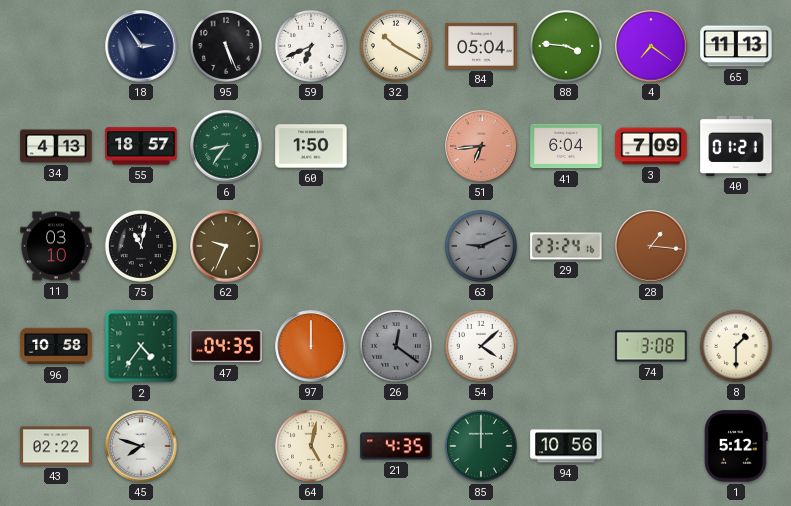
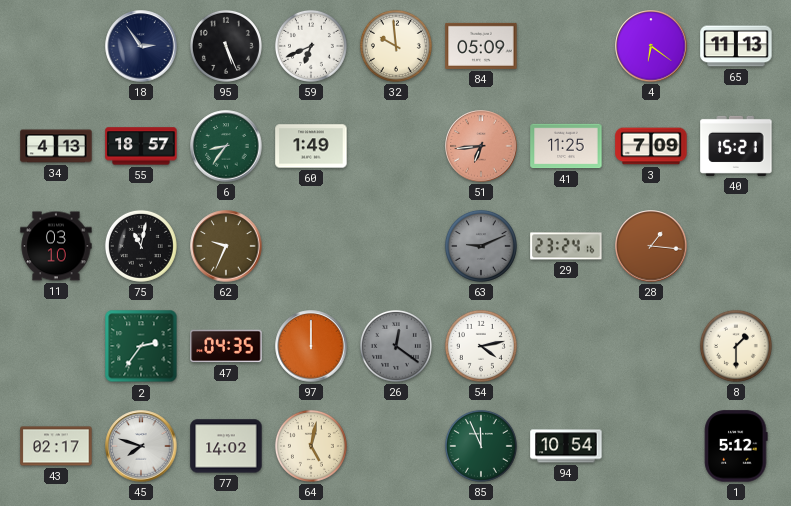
32: 10:20 -> 9:59 (396, 46)
84: 05:04 -> 05:09 (481, 46)
88: 3:46 -> none (566, 46)
4: 7:21 -> 6:21 (651, 46)
60: 1:50 -> 1:49 (311, 146)
41: 6:04 -> 11:25 (566, 146)
40: 01:21 -> 15:21 (736, 146)
96: 10:58 -> none (56, 346)
2: 4:36 -> 2:36 (141, 346)
54: 4:08 -> 4:13 (481, 346)
74: 3:08 -> none (651, 346)
43: 02:22 -> 02:17 (56, 446)
77: none -> 14:02 (226, 446)
21: 4:35 -> none (396, 446)
85: 12:00 -> 11:56 (481, 446)
94: 10:56 -> 10:54 (566, 446)
